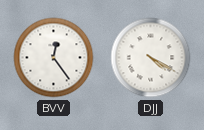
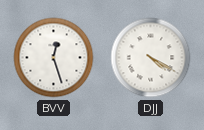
BVV: 12:24 -> 12:27 (54, 58)
